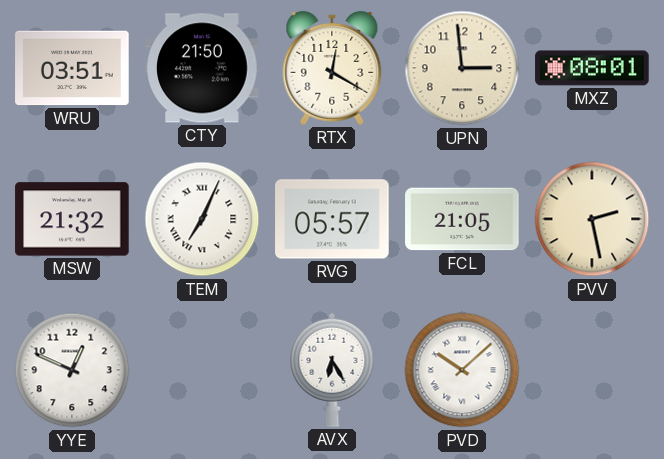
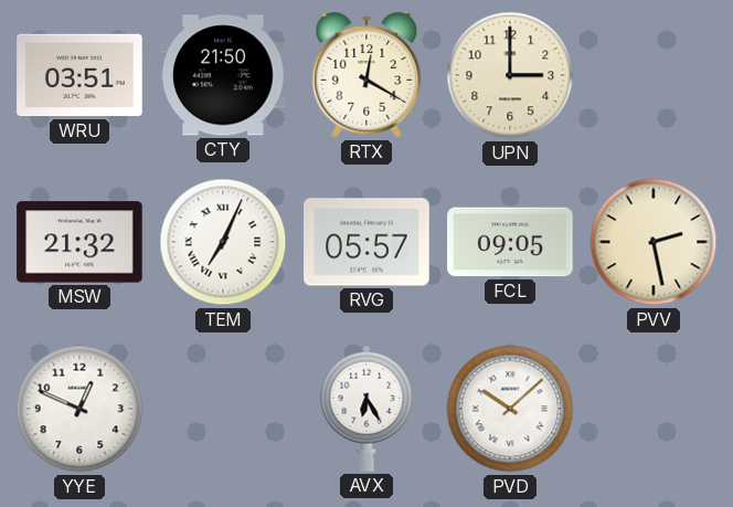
UPN: 2:59 -> 3:00 (510, 75)
MXZ: 08:01 -> none (592, 68)
FCL: 21:05 -> 09:05 (510, 242)
